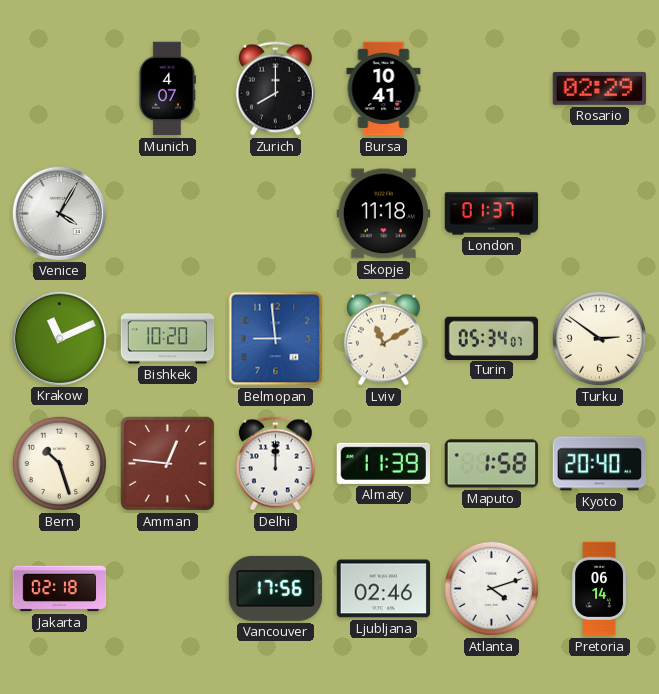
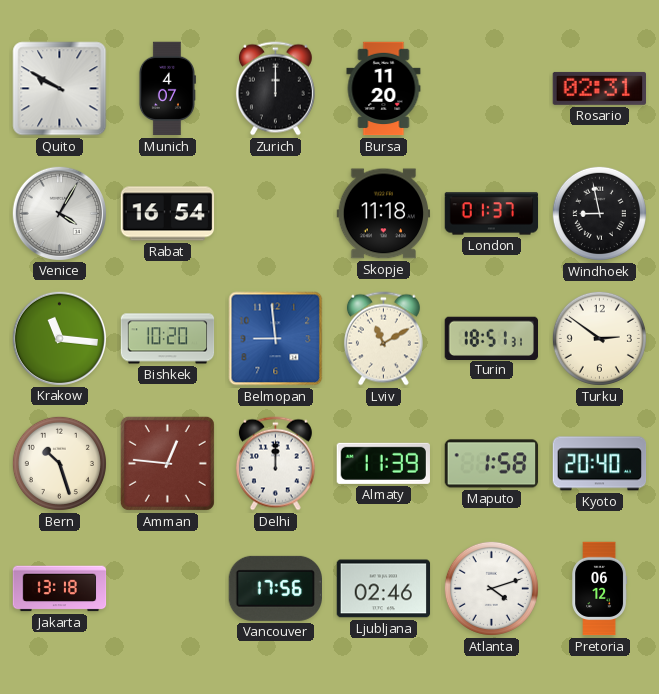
Quito: none -> 9:50 (60, 89)
Zurich: 8:00 -> 12:00 (275, 89)
Bursa: 10:41 -> 11:20 (384, 89)
Rosario: 02:29 -> 02:31 (599, 88)
Rabat: none -> 16:54 (168, 214)
Windhoek: none -> 8:58 (599, 213)
Krakow: 11:11 -> 11:16 (59, 338)
Turin: 05:34 -> 18:51 (491, 338)
Jakarta: 02:18 -> 13:18 (60, 589)
Pretoria: 06:14 -> 06:12 (600, 589)
